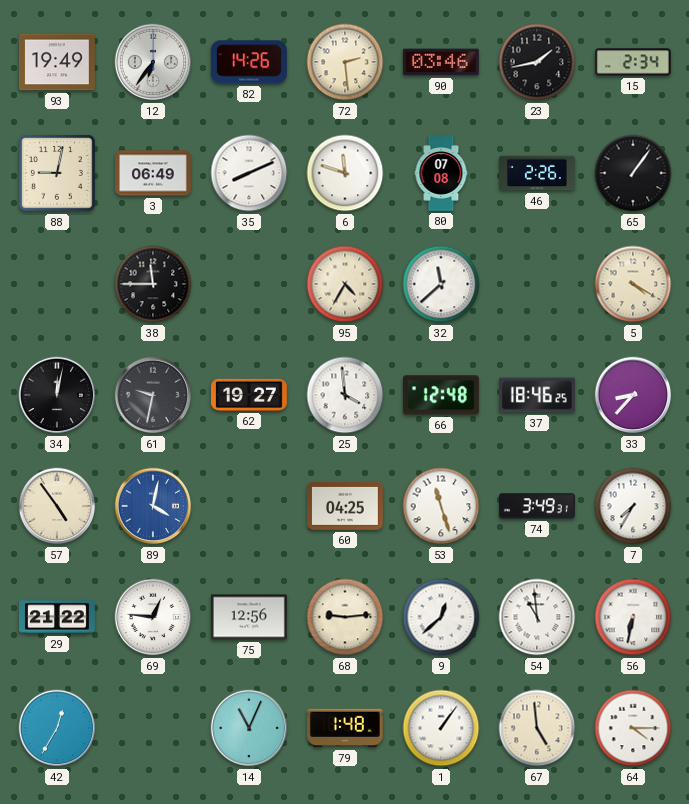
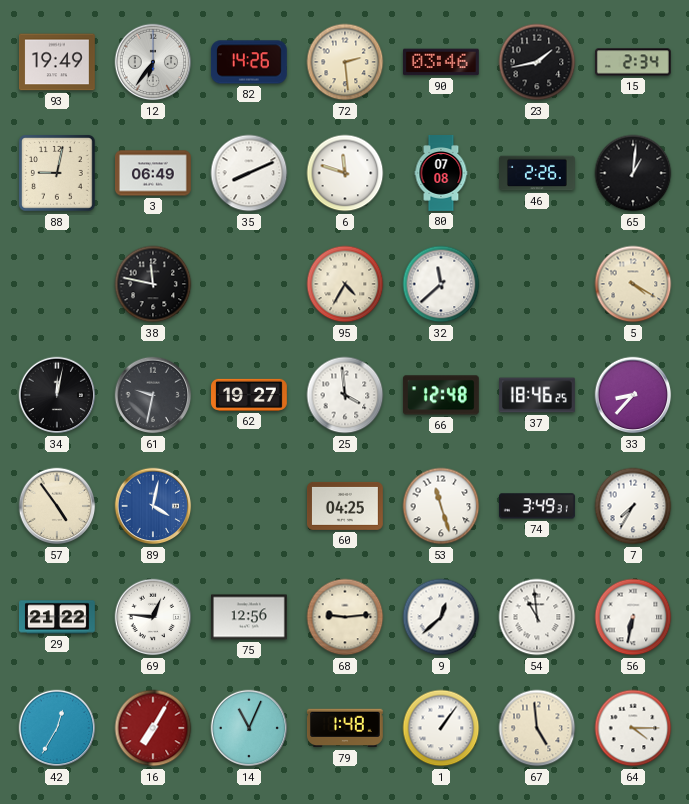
65: 1:06 -> 1:01 (633, 173)
38: 11:45 -> 11:47 (153, 284)
16: none -> 7:05 (153, 728)
